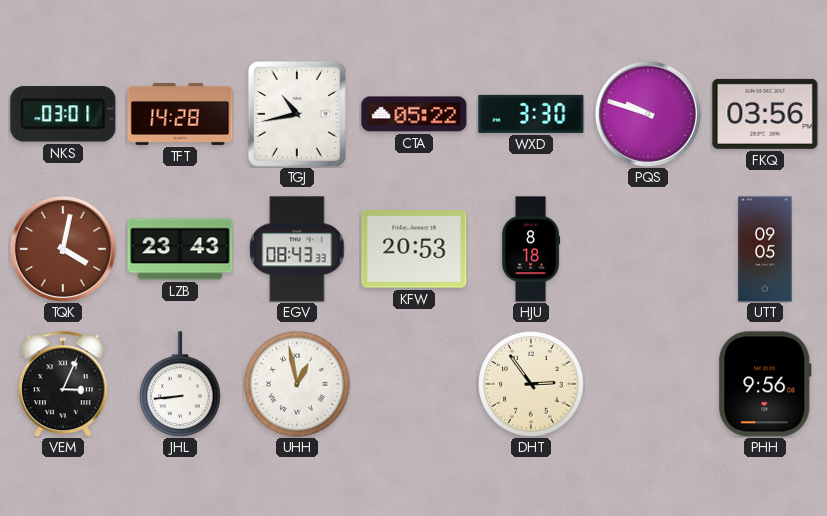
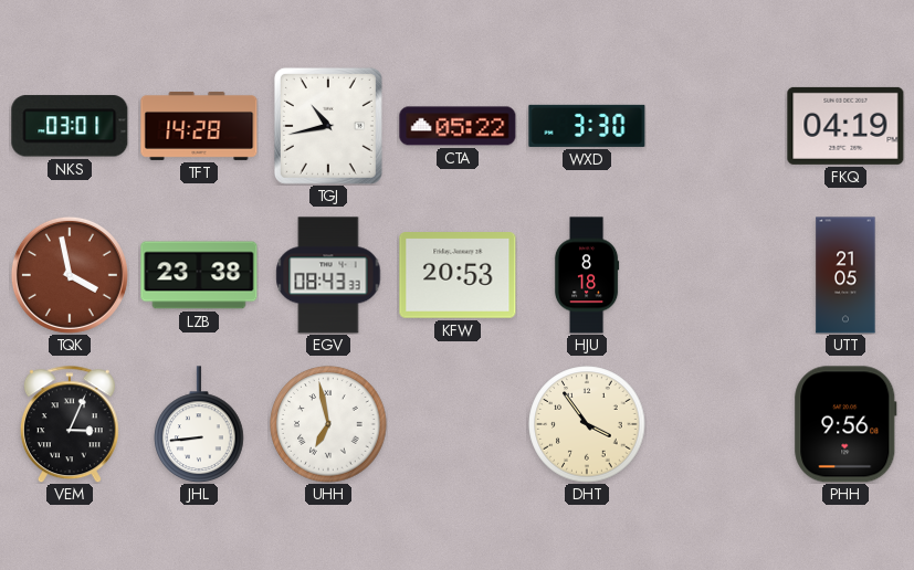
PQS: 9:48 -> none (648, 114)
FKQ: 03:56 -> 04:19 (845, 126)
TQK: 4:02 -> 3:58 (70, 275)
LZB: 23:43 -> 23:38 (199, 275)
UTT: 09:05 -> 21:05 (845, 275)
UHH: 12:58 -> 6:58 (328, 424)
DHT: 2:54 -> 3:54 (587, 424)
